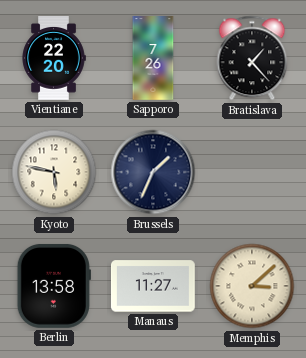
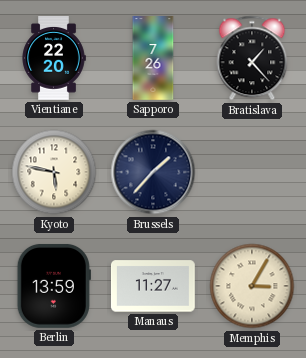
Brussels: 1:34 -> 1:37 (153, 172)
Berlin: 13:58 -> 13:59 (54, 286)
Memphis: 3:08 -> 3:05 (252, 286)
